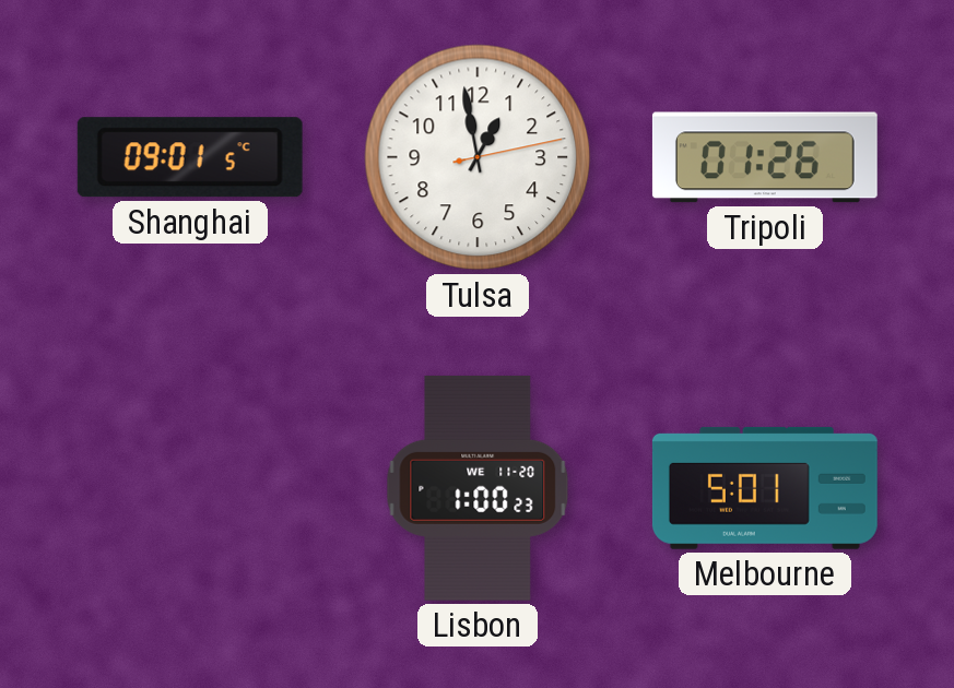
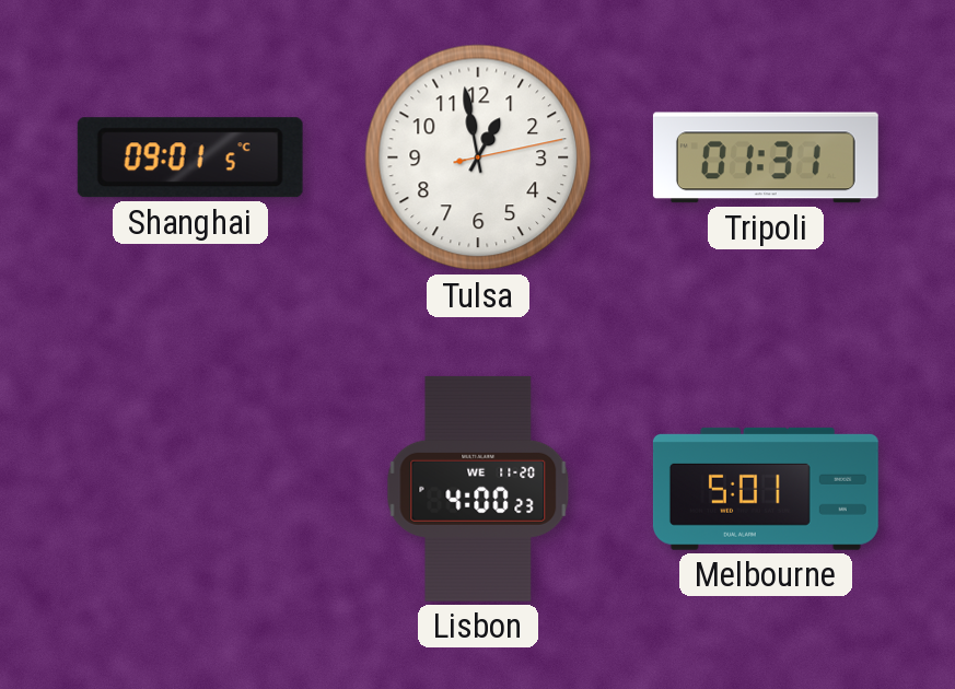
Tripoli: 01:26 -> 01:31 (766, 157)
Lisbon: 1:00 -> 4:00 (478, 489)
